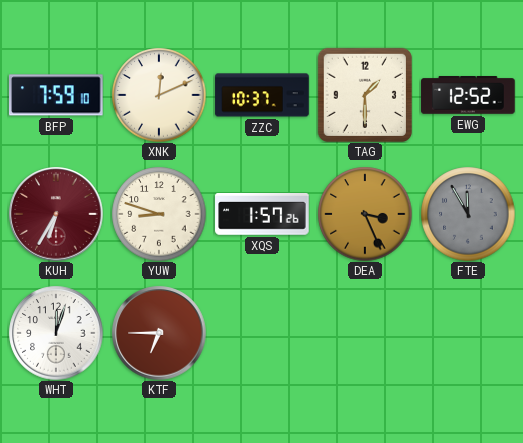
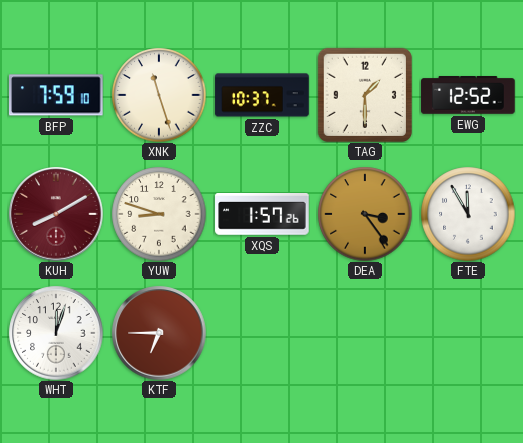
XNK: 12:11 -> 11:27 (159, 95)
KUH: 6:35 -> 8:10 (56, 214)
DEA: 3:26 -> 3:24 (365, 214)
FTE dial: grey -> white (468, 214)
